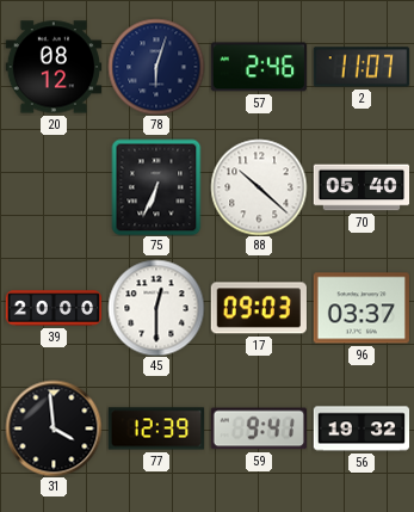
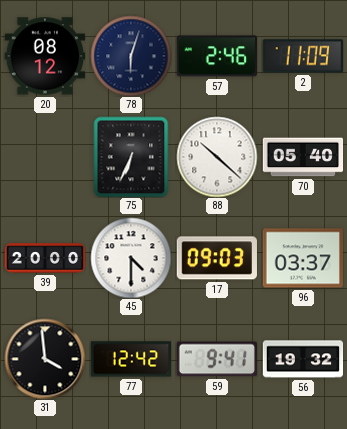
2: 11:07 -> 11:09 (302, 56)
45: 12:30 -> 4:30 (131, 258)
77: 12:39 -> 12:42 (131, 359)
